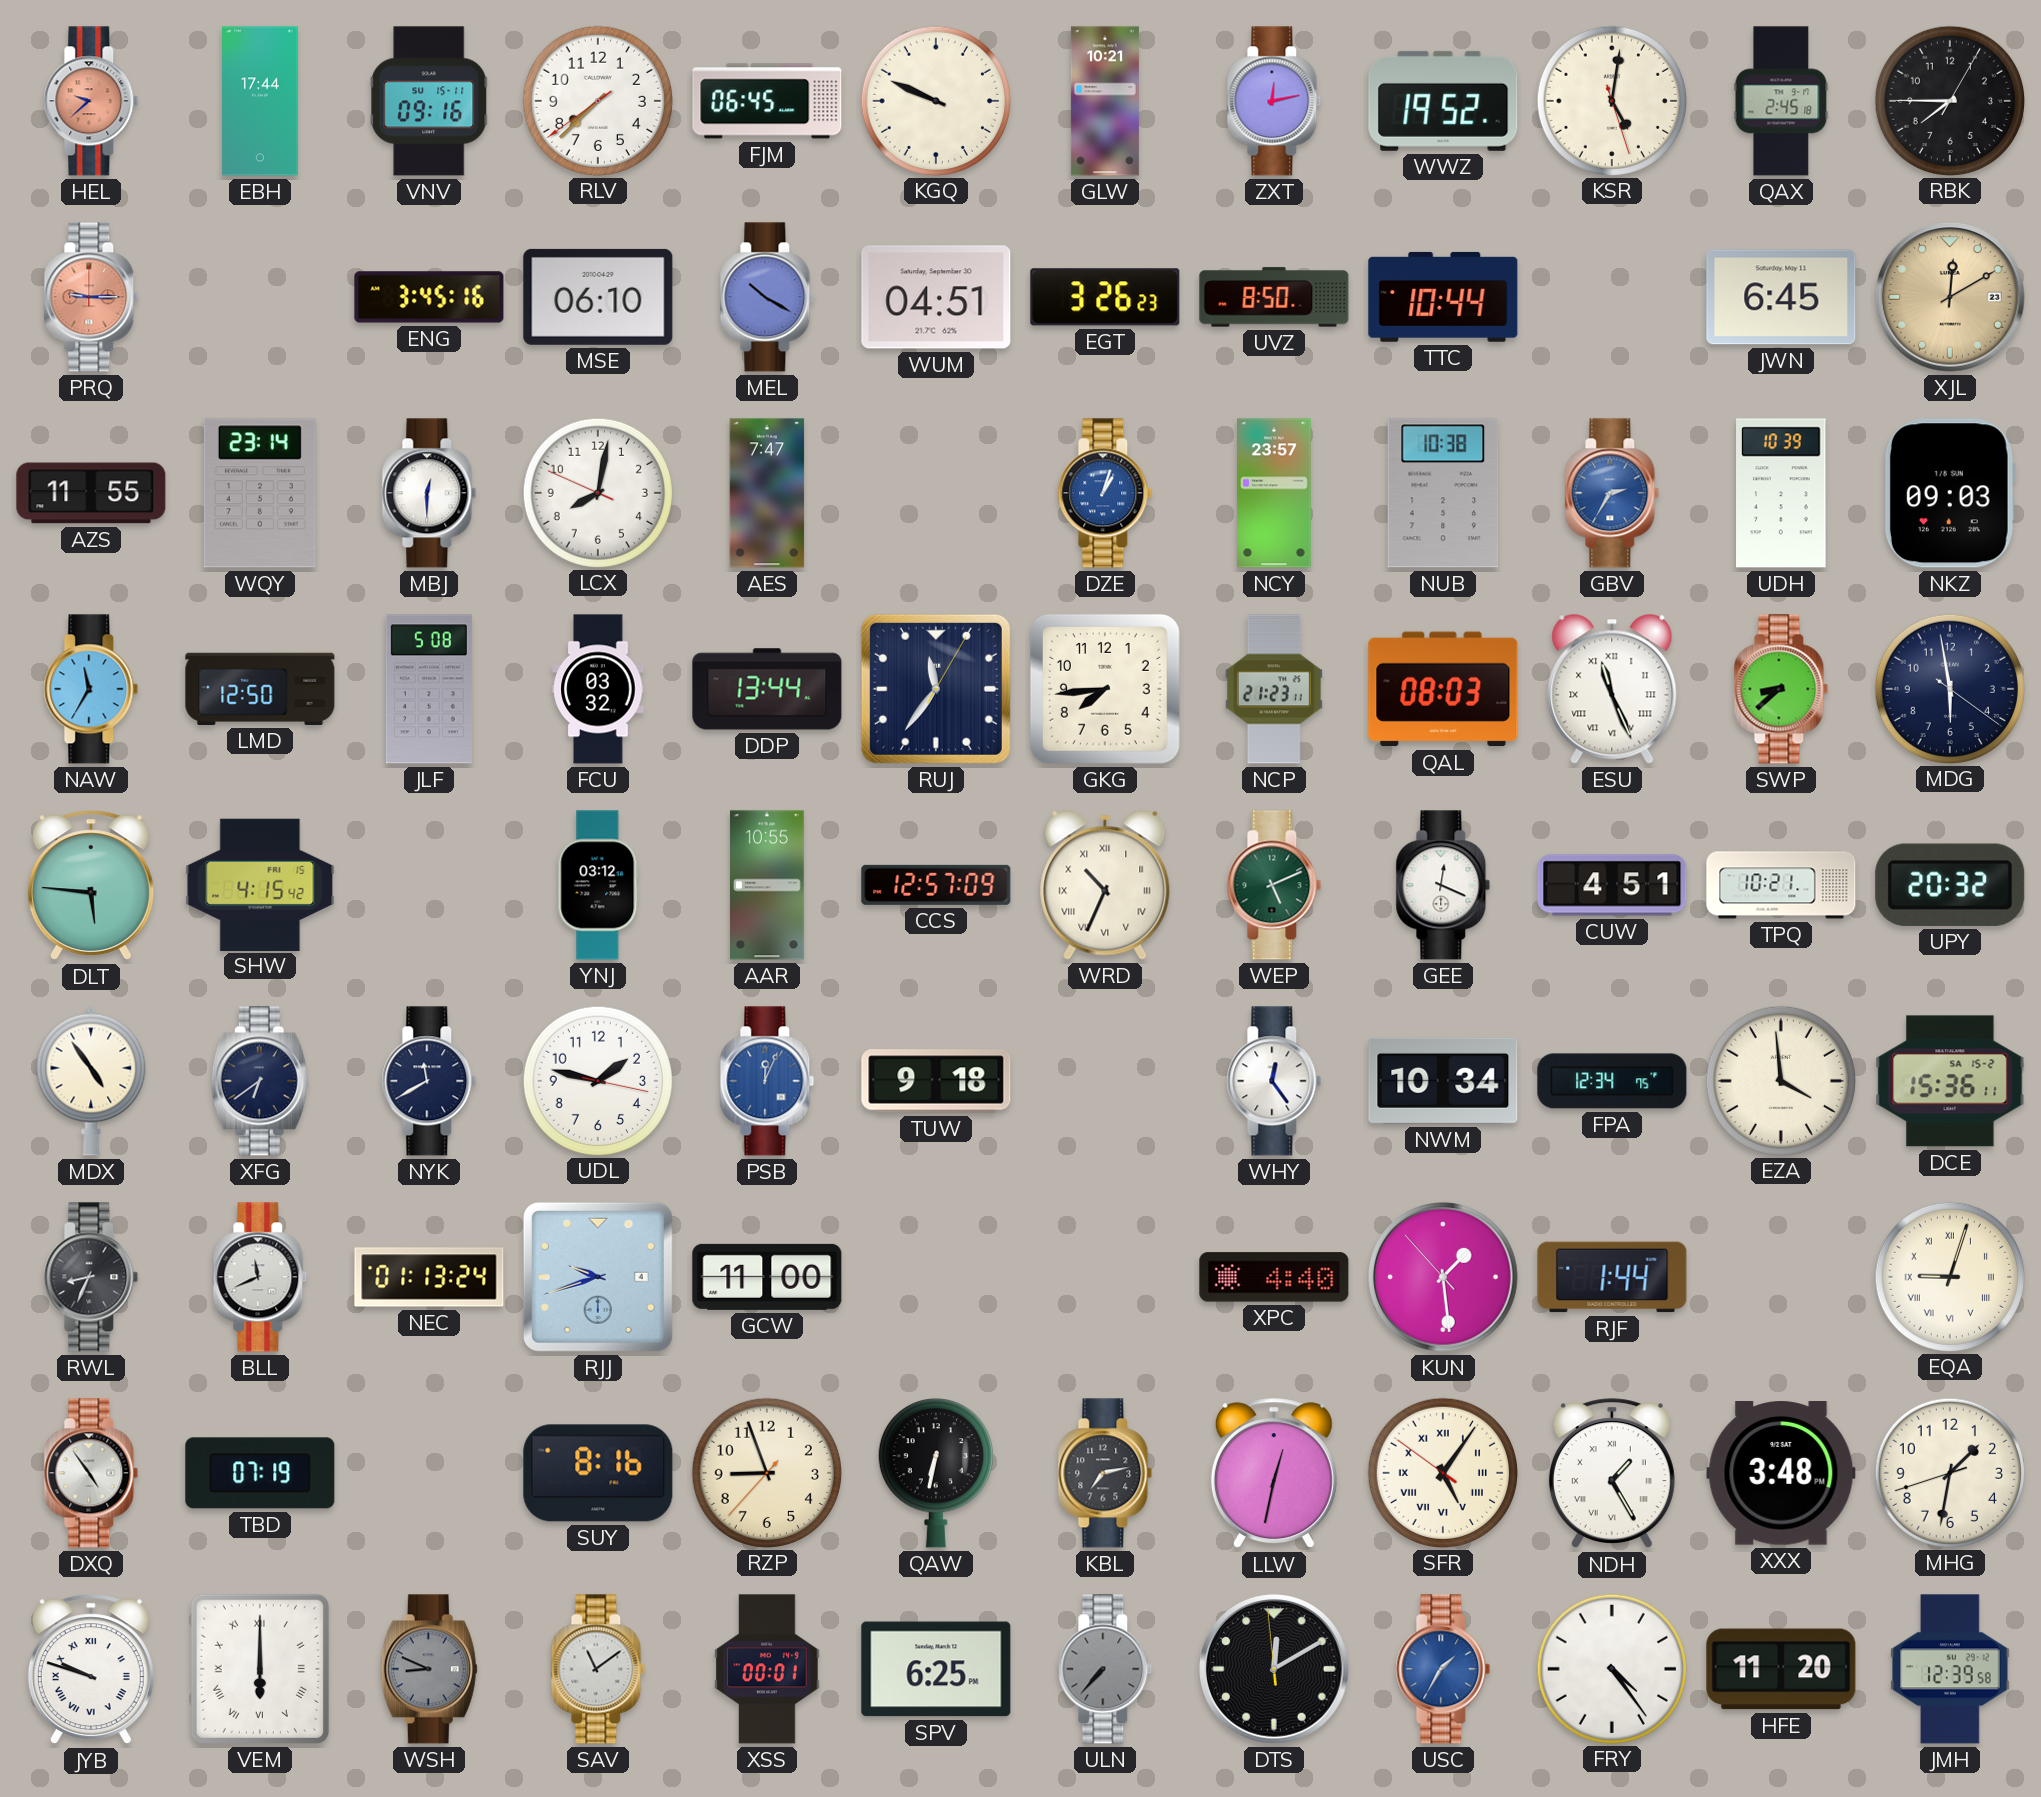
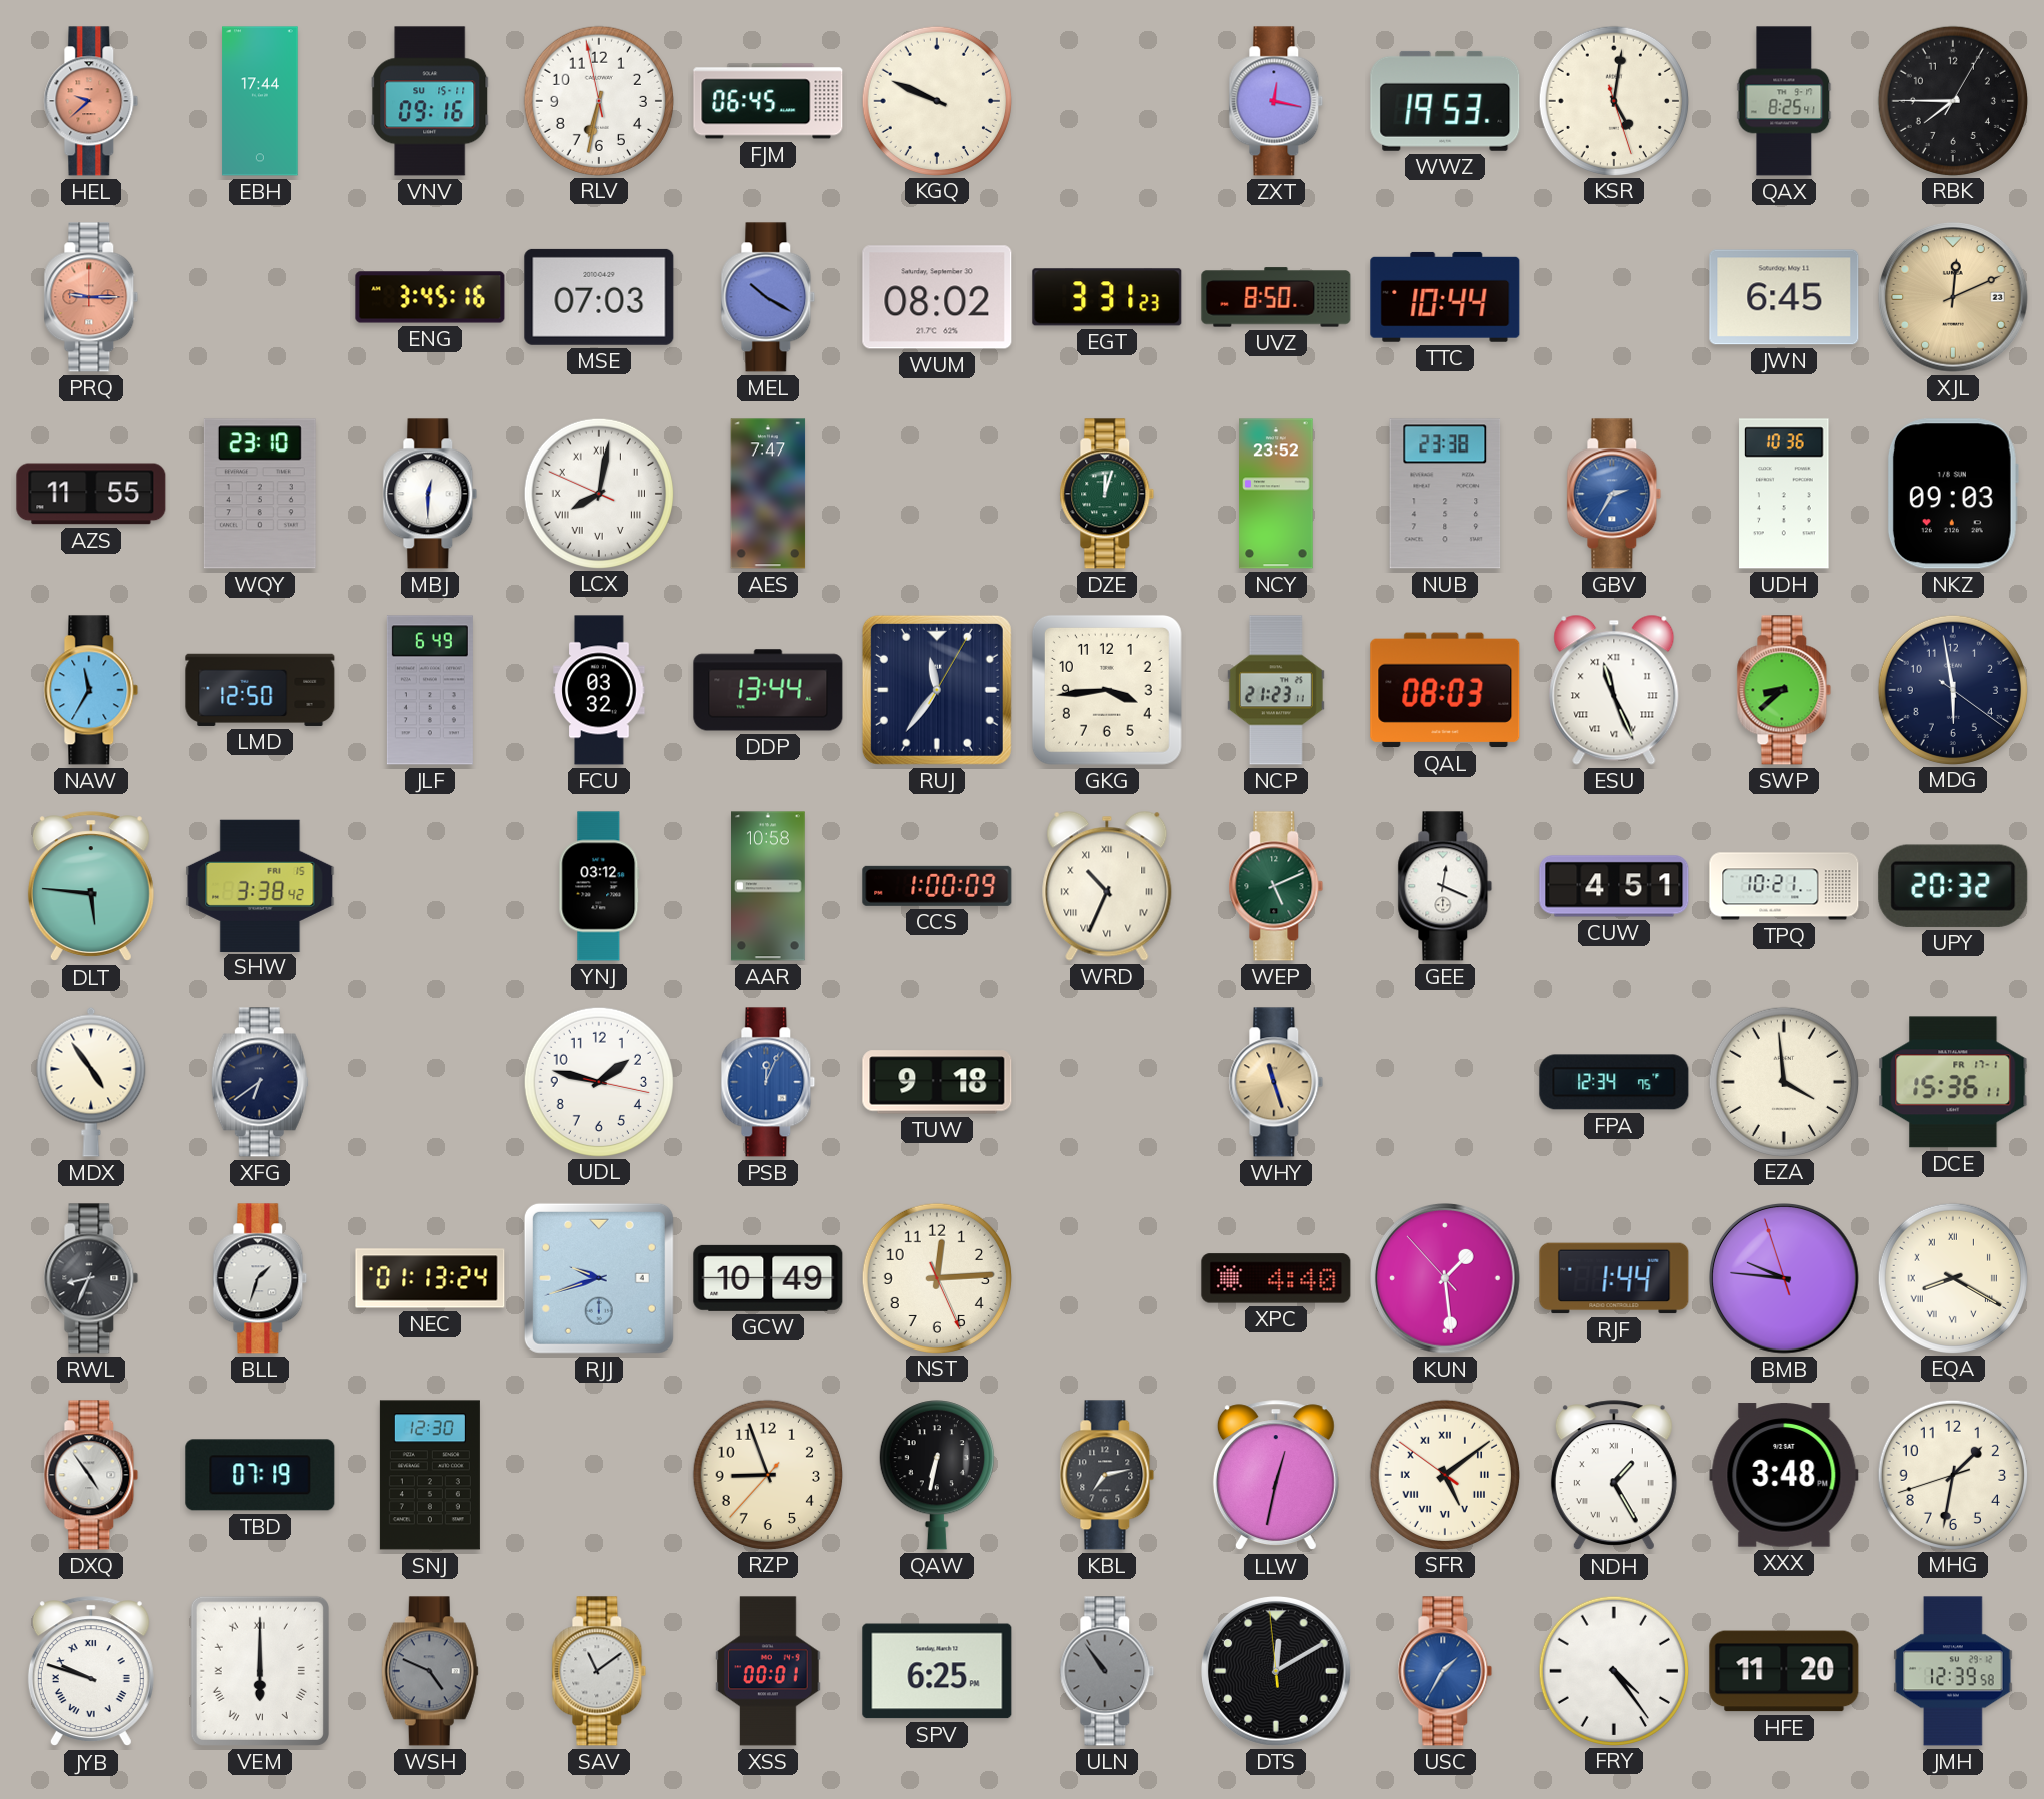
RLV: 7:37 -> 6:31 (598, 100)
GLW: 10:21 -> none (1105, 101)
ZXT: 12:13 -> 12:17 (1276, 101)
WWZ: 19:52 -> 19:53 (1445, 101)
QAX: 2:45 -> 8:25 (1784, 101)
MSE: 06:10 -> 07:03 (599, 297)
WUM: 04:51 -> 08:02 (937, 297)
EGT: 3:26 -> 3:31 (1107, 297)
XJL: 12:10 -> 12:11 (1954, 298)
WQY: 23:14 -> 23:10 (260, 494)
LCX numerals: Arabic -> Roman (598, 493)
DZE: 1:03 -> 12:03 (1107, 494)
DZE dial: blue -> green (1107, 494)
NCY: 23:57 -> 23:52 (1276, 494)
NUB: 10:38 -> 23:38 (1445, 494)
UDH: 10:39 -> 10:36 (1784, 494)
JLF: 5:08 -> 6:49 (430, 690)
GKG: 7:44 -> 3:44 (1107, 690)
SHW: 4:15 -> 3:38 (260, 885)
AAR: 10:55 -> 10:58 (769, 886)
CCS: 12:57 -> 1:00 (937, 886)
NYK: 11:40 -> none (429, 1081)
WHY: 12:24 -> 11:27 (1276, 1082)
WHY dial: white -> champagne (1276, 1082)
NWM: 10:34 -> none (1443, 1081)
DCE date: SA 15-2 -> FR 17-1 (1953, 1082)
BLL: 11:41 -> 1:33 (260, 1278)
GCW: 11:00 -> 10:49 (768, 1278)
NST: none -> 12:14 (936, 1277)
BMB: none -> 9:45 (1785, 1279)
EQA: 9:03 -> 8:20 (1952, 1277)
SNJ: none -> 12:30 (430, 1475)
SUY: 8:16 -> none (598, 1473)
SFR: 5:05 -> 5:08 (1444, 1474)
WSH: 8:49 -> 4:49 (430, 1671)
ULN: 7:37 -> 10:54 (1107, 1671)
